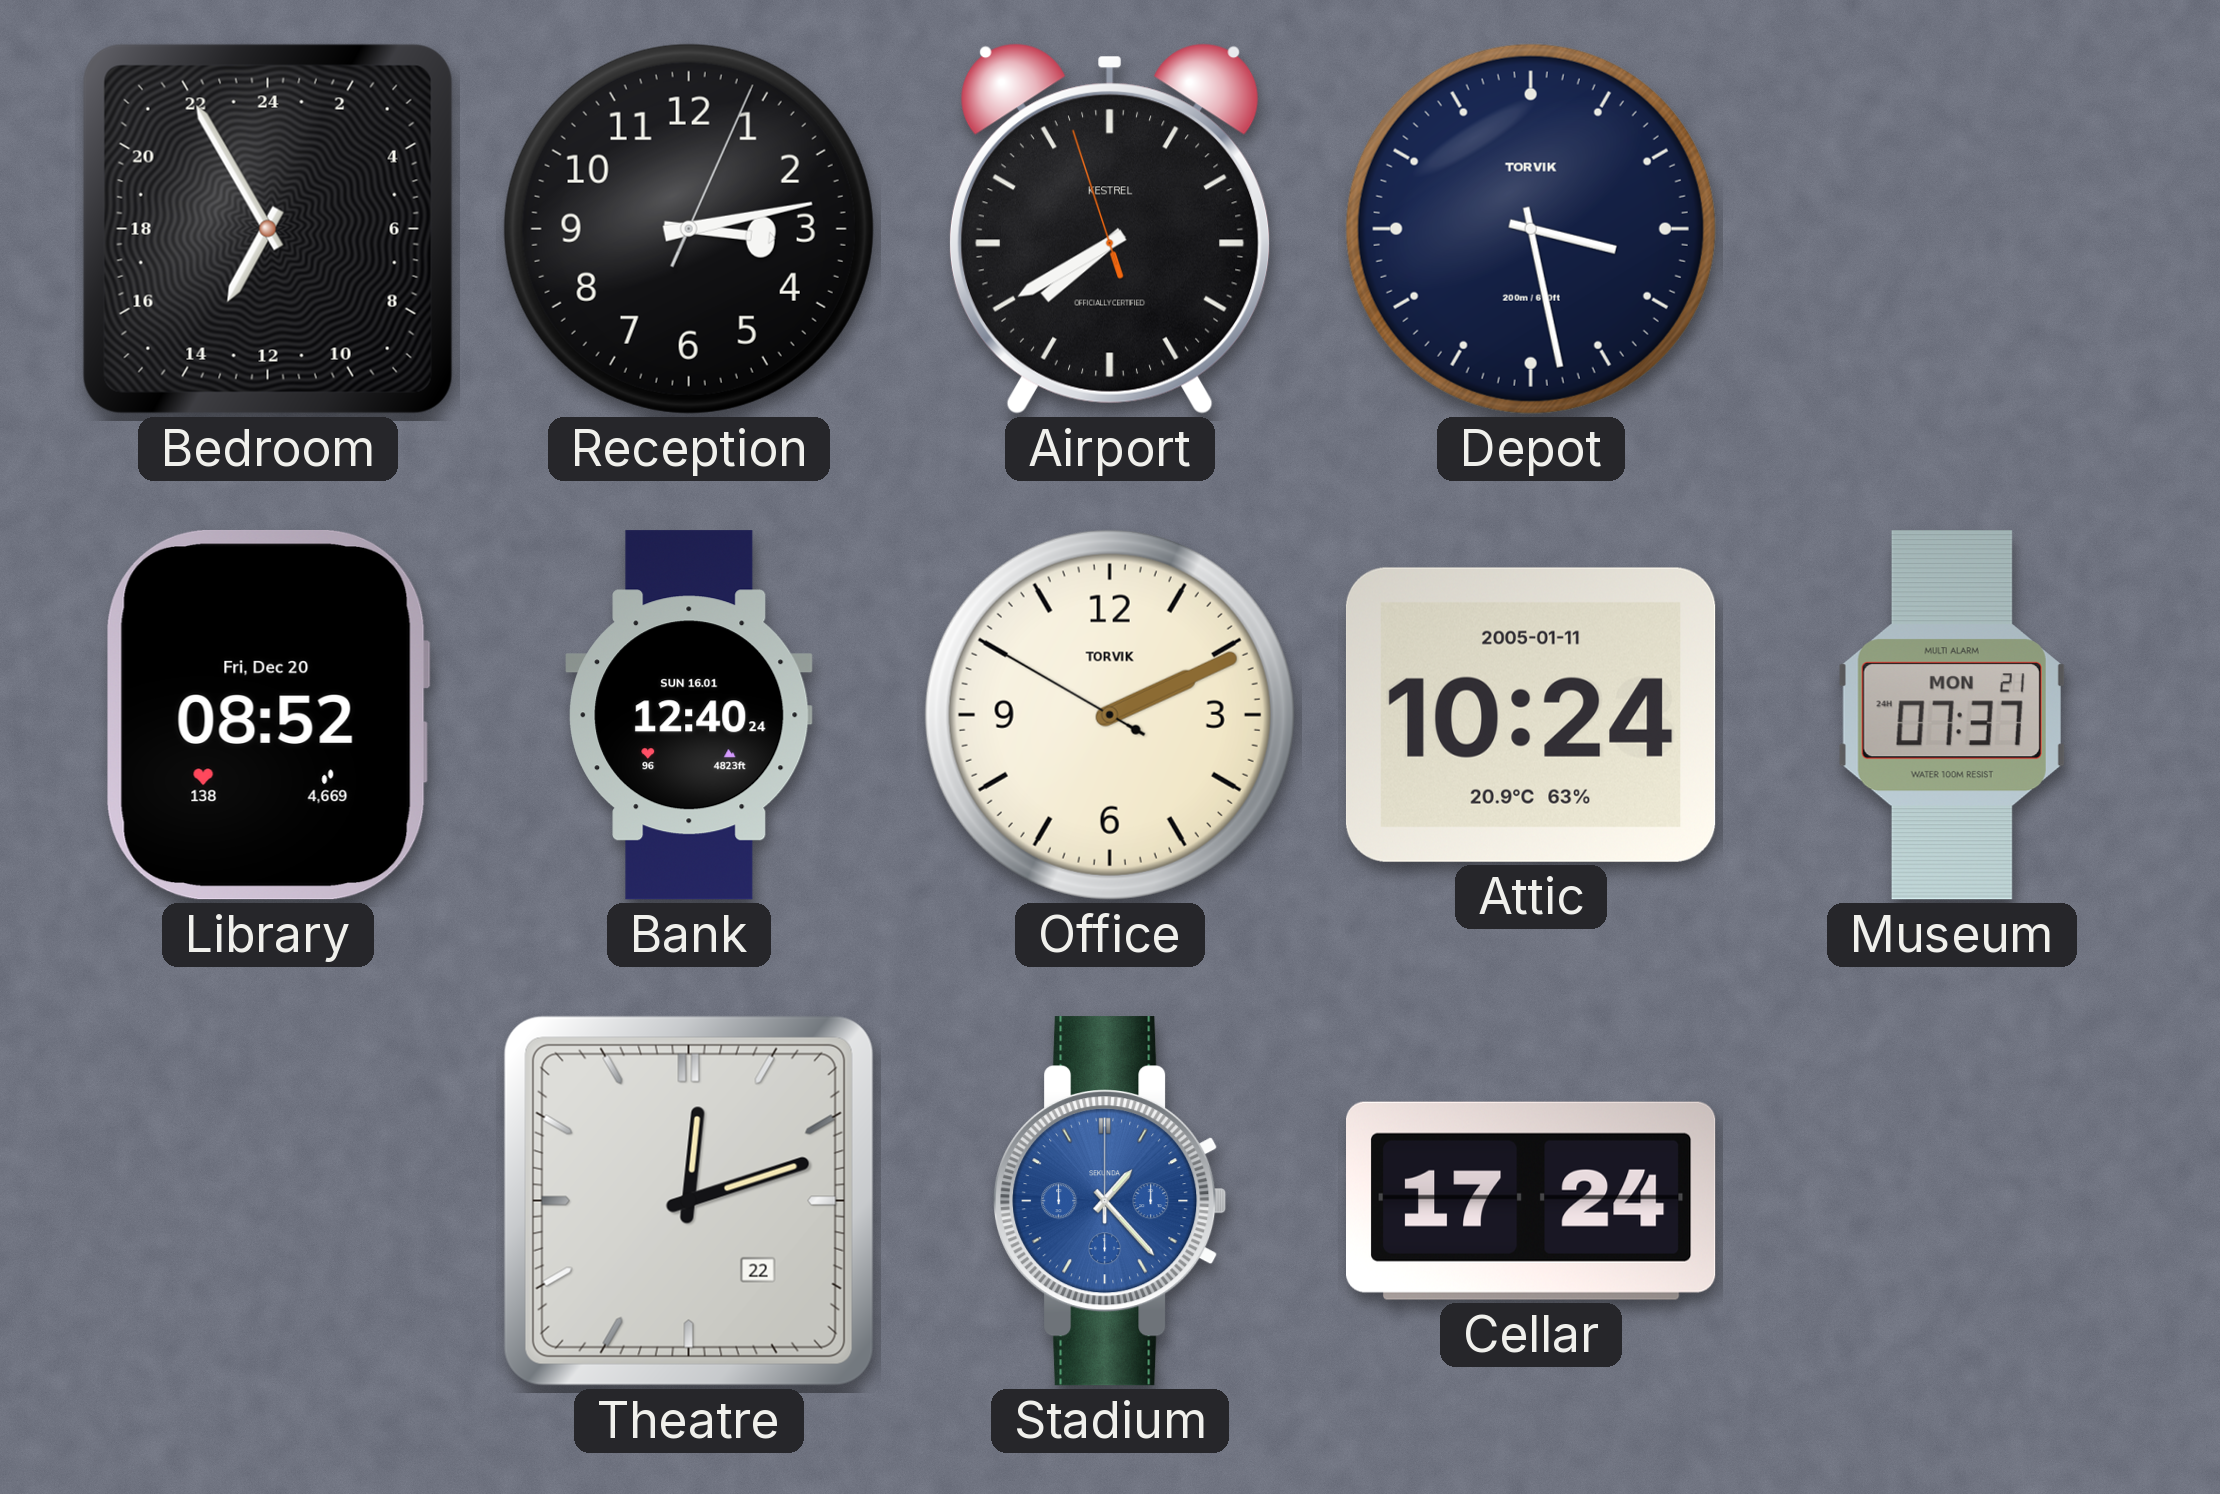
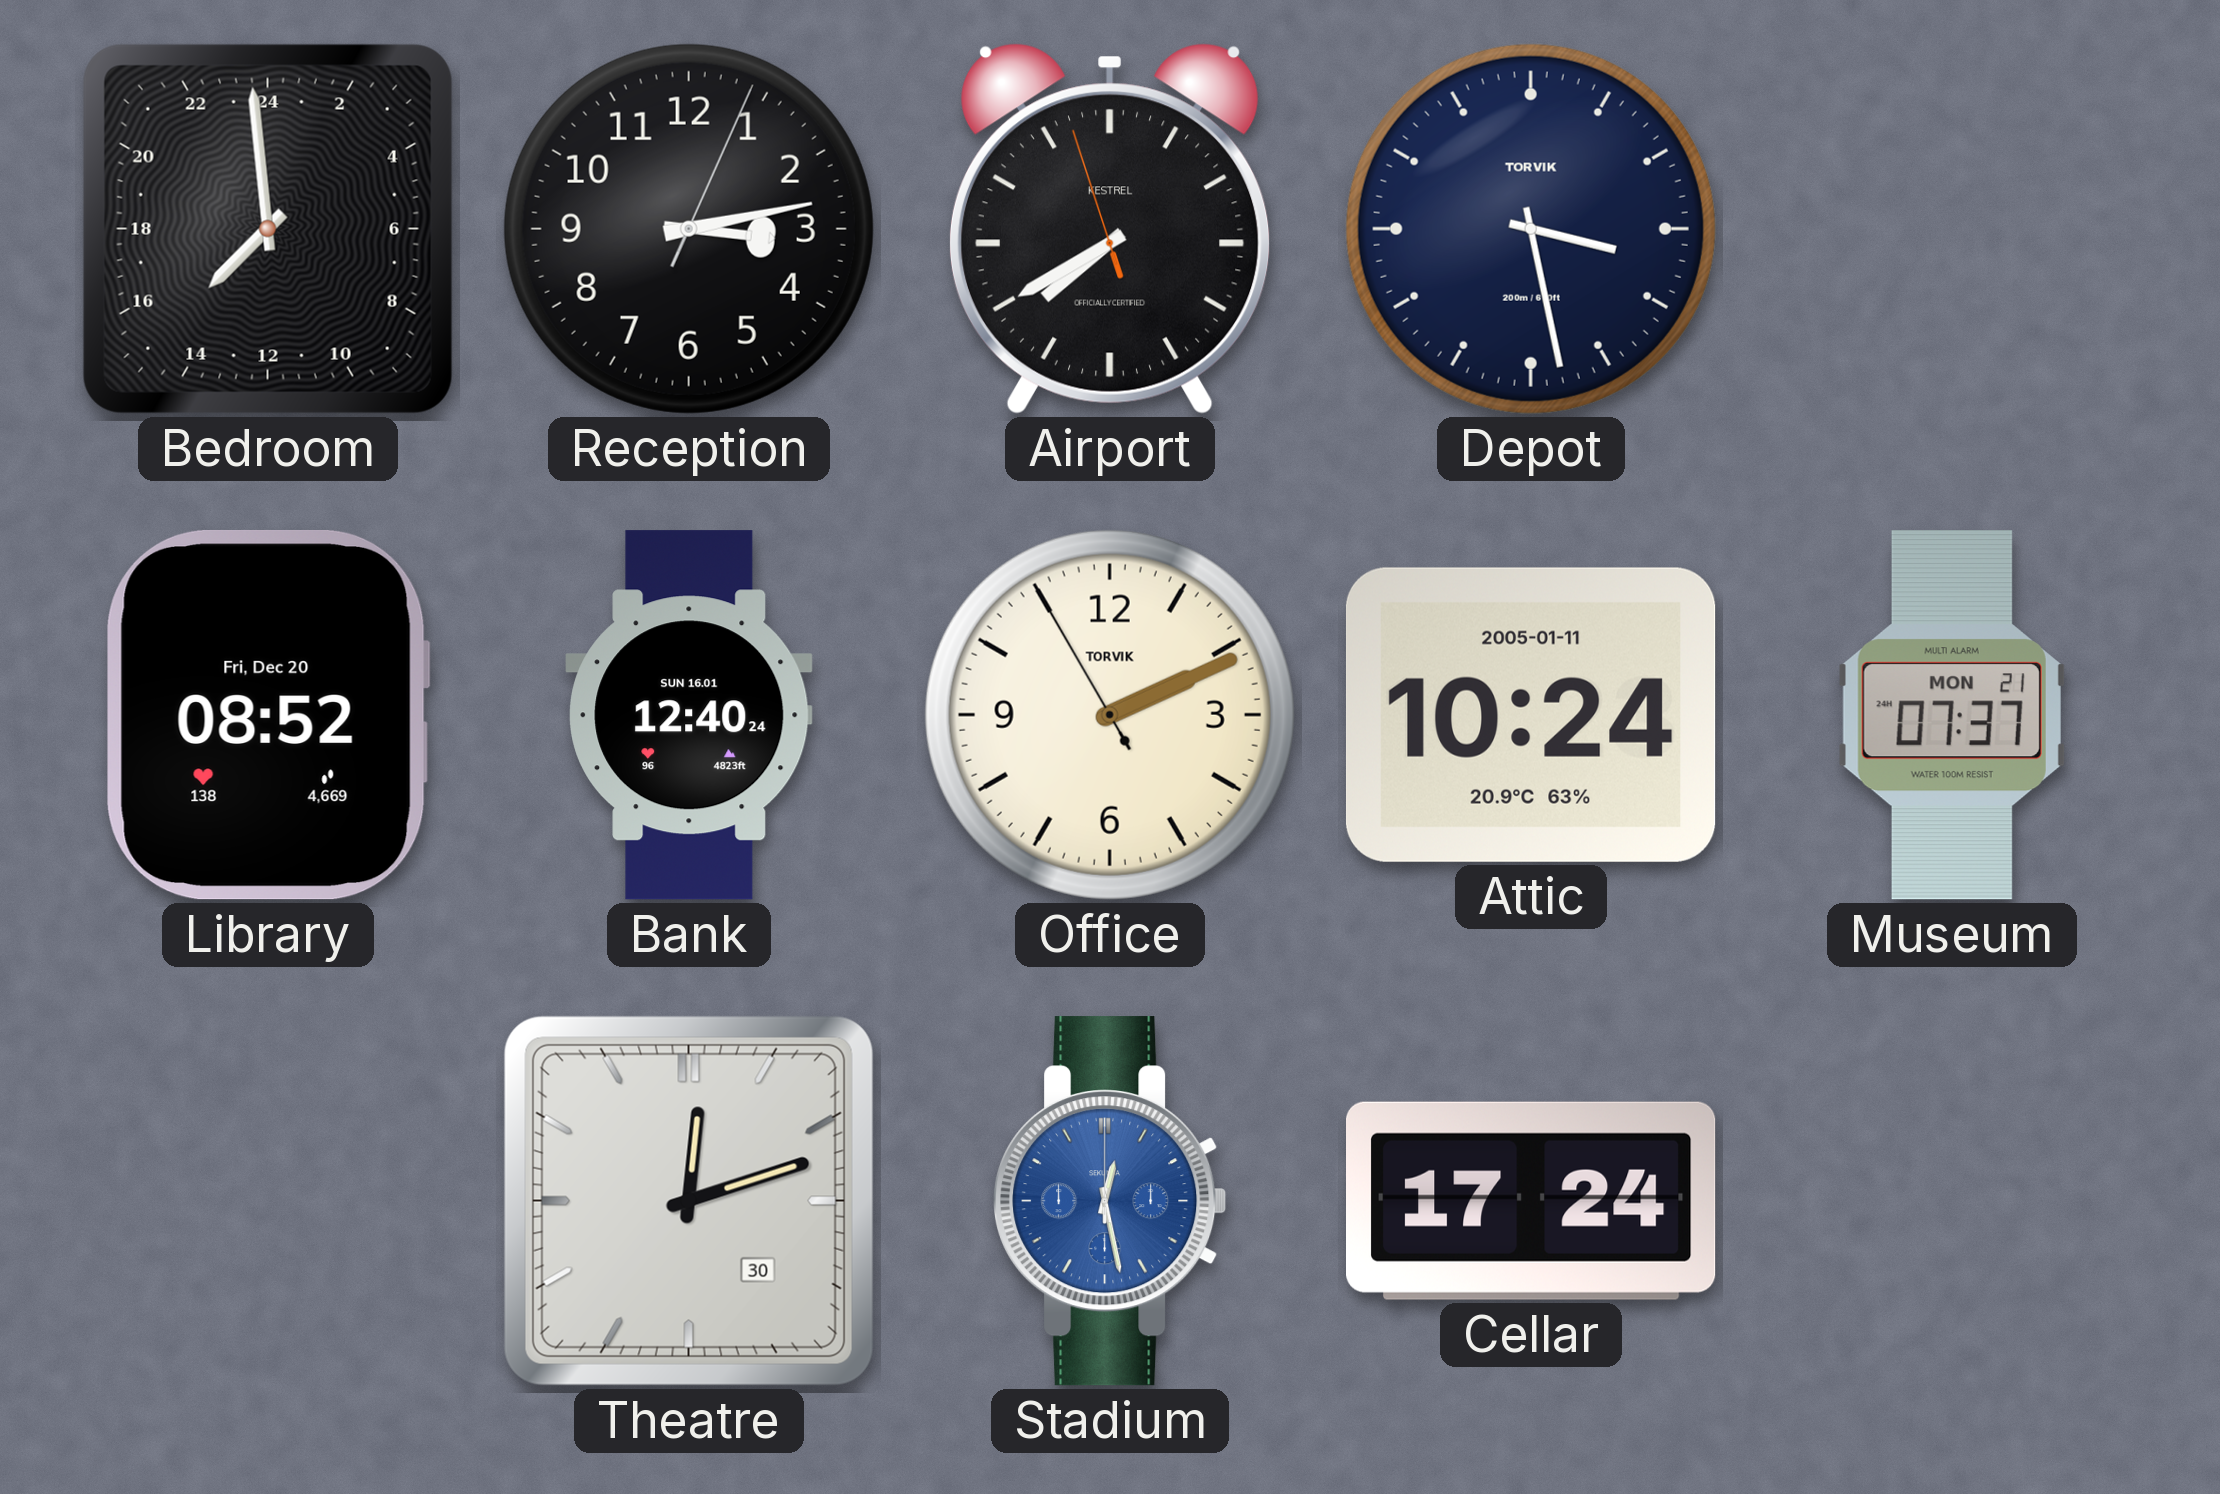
Bedroom: 13:55 -> 14:59 (268, 229)
Office: 2:10:50 -> 2:10:55 (1110, 715)
Theatre date: 22 -> 30 (689, 1201)
Stadium: 1:23 -> 12:28 (1110, 1201)
